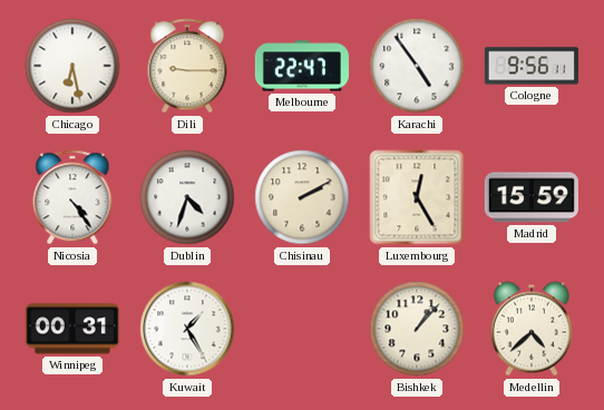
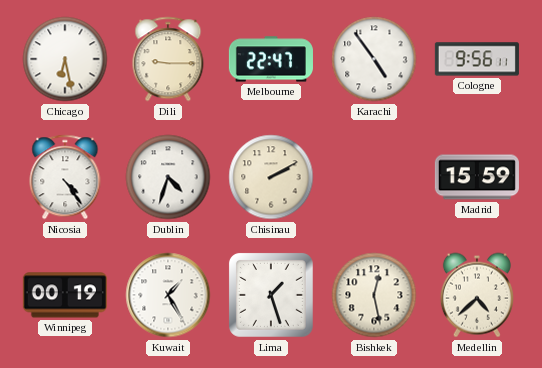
Luxembourg: 12:25 -> none (417, 197)
Winnipeg: 00:31 -> 00:19 (65, 295)
Lima: none -> 1:27 (271, 295)
Bishkek: 1:07 -> 12:28 (374, 295)
